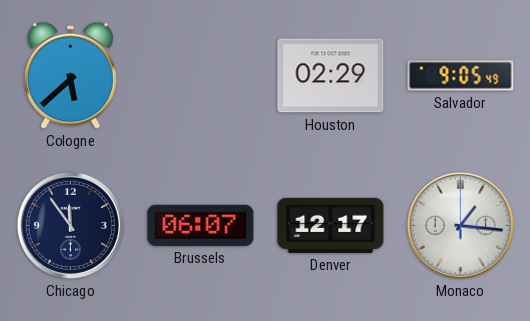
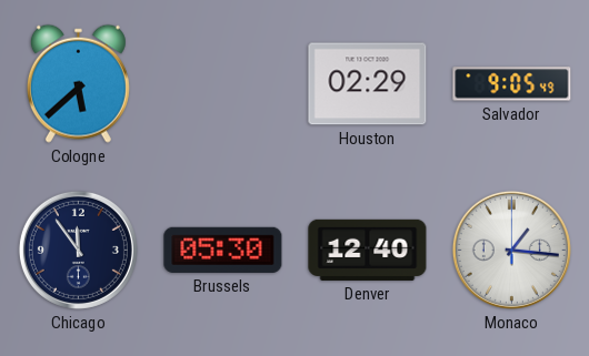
Brussels: 06:07 -> 05:30 (223, 250)
Denver: 12:17 -> 12:40 (368, 250)
